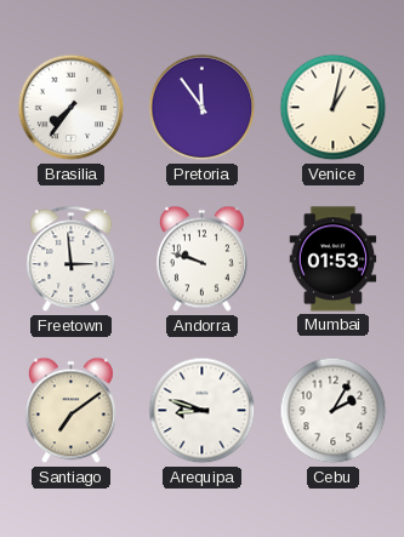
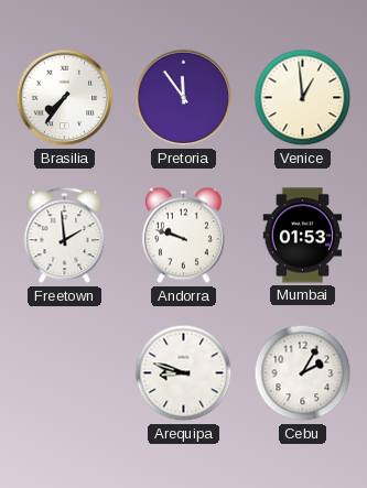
Venice: 1:02 -> 12:59 (303, 98)
Freetown: 2:59 -> 1:59 (65, 236)
Santiago: 7:09 -> none (70, 411)
